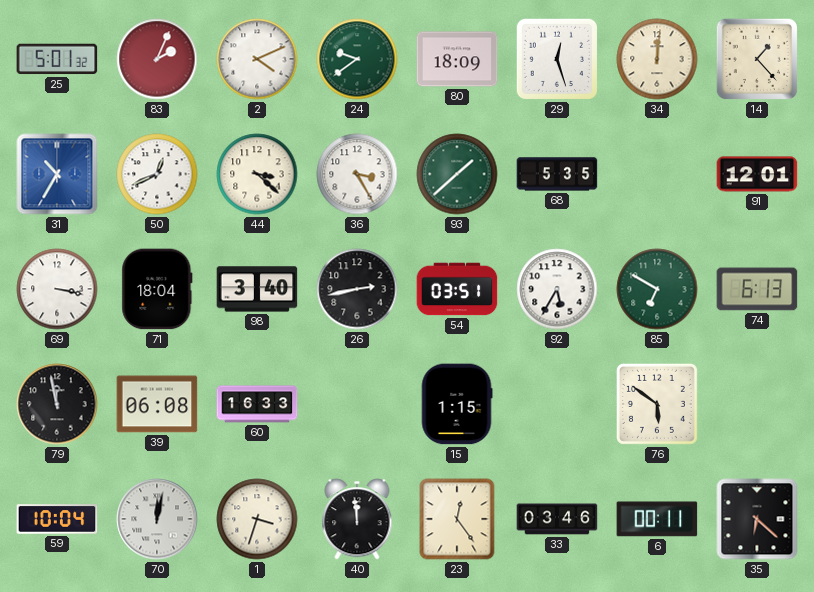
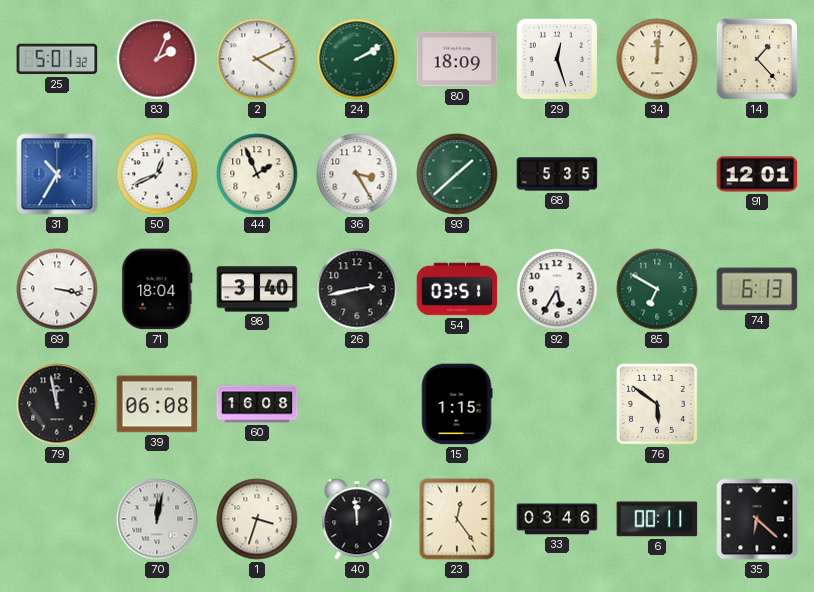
24: 9:39 -> 2:10 (357, 59)
44: 3:22 -> 1:56 (257, 174)
60: 16:33 -> 16:08 (257, 404)
59: 10:04 -> none (57, 519)
